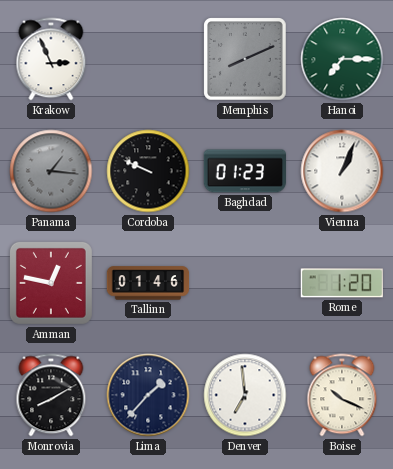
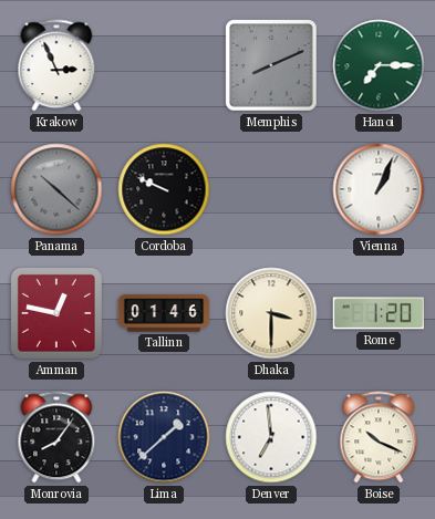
Panama: 1:16 -> 10:22 (56, 189)
Baghdad: 01:23 -> none (245, 171)
Dhaka: none -> 3:30 (271, 313)
Monrovia: 8:10 -> 8:06 (56, 437)
Lima: 1:37 -> 1:38 (164, 437)
